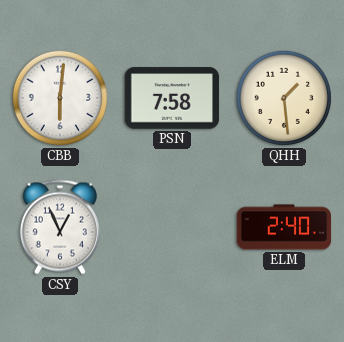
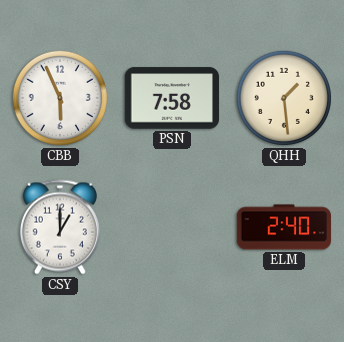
CBB: 6:01 -> 5:56 (60, 98)
CSY: 12:56 -> 1:00 (60, 227)
